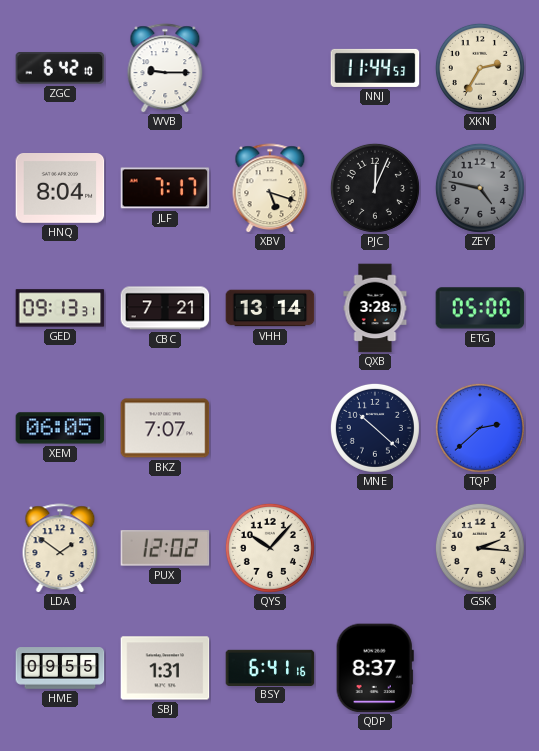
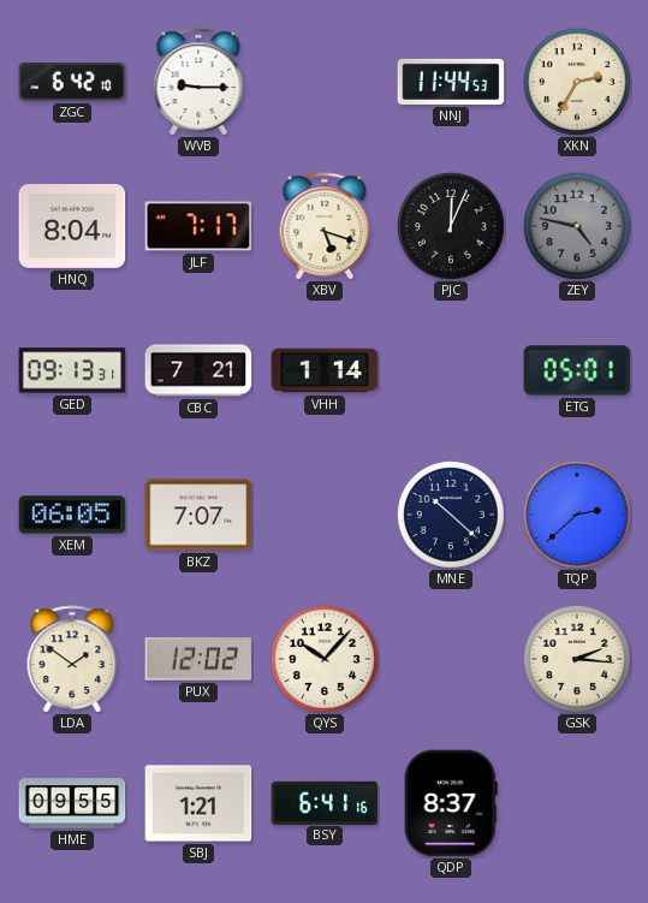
VHH: 13:14 -> 1:14 (325, 370)
QXB: 3:28 -> none (375, 308)
ETG: 05:00 -> 05:01 (577, 370)
SBJ: 1:31 -> 1:21 (198, 803)
